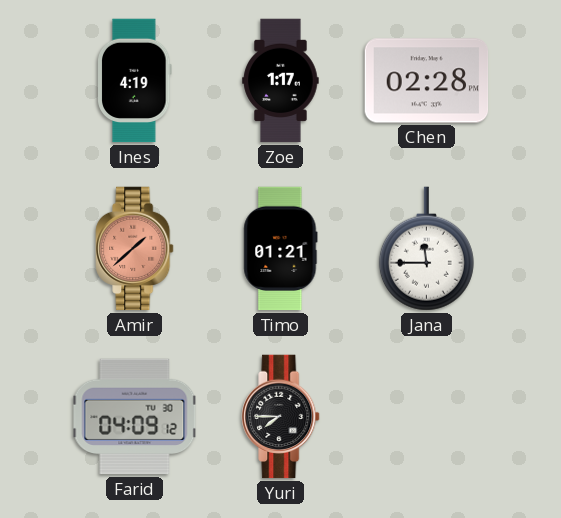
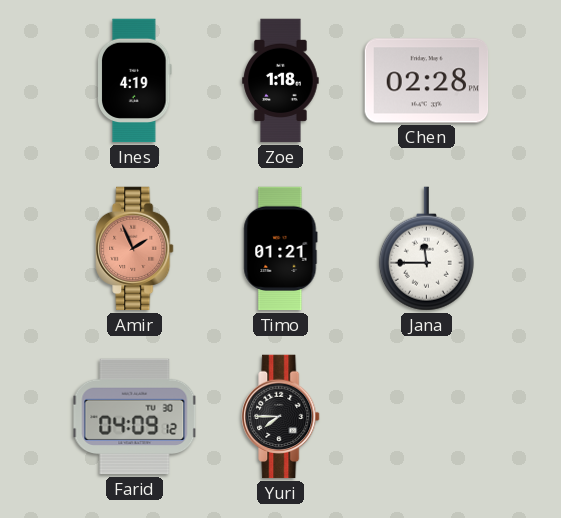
Zoe: 1:17 -> 1:18 (281, 81)
Amir: 1:38 -> 1:56 (135, 249)
